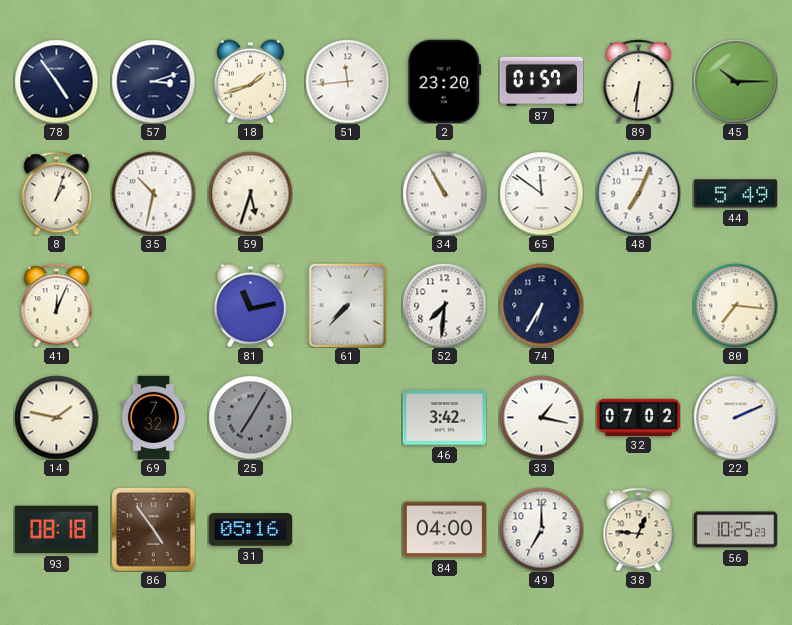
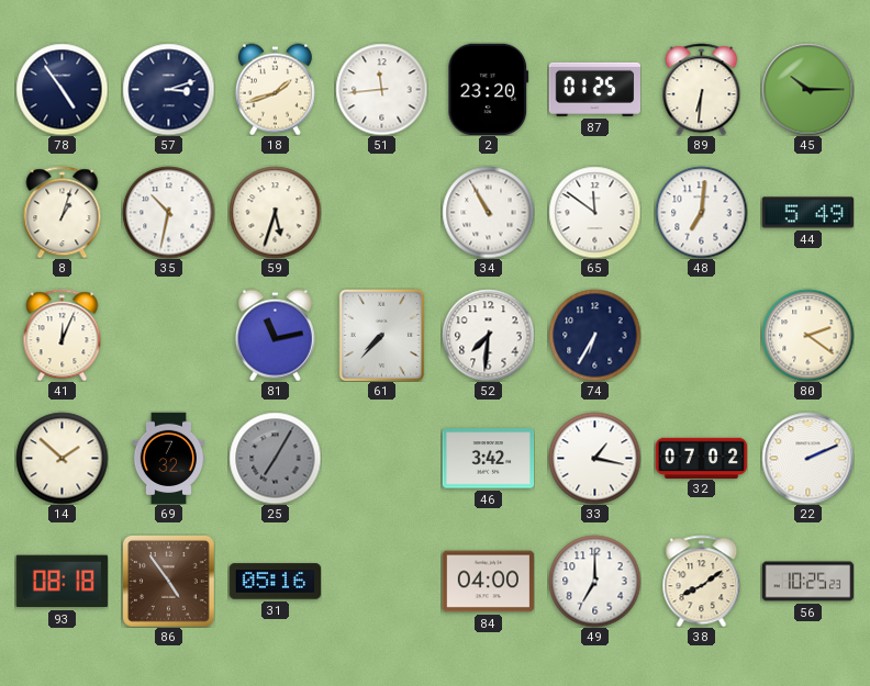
87: 01:57 -> 01:25 (594, 89)
48: 7:04 -> 7:01 (701, 212)
80: 7:16 -> 2:21 (807, 335)
14: 1:47 -> 1:52 (62, 458)
38: 12:46 -> 8:09 (702, 581)
